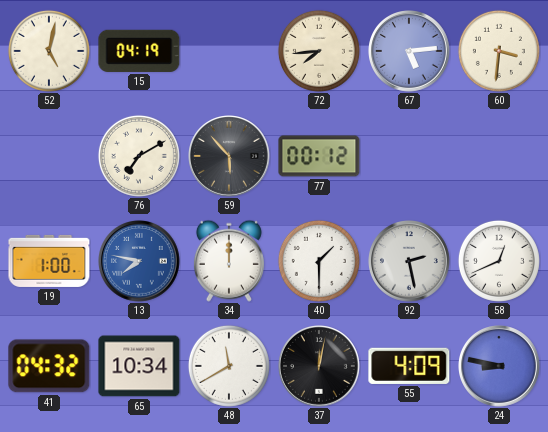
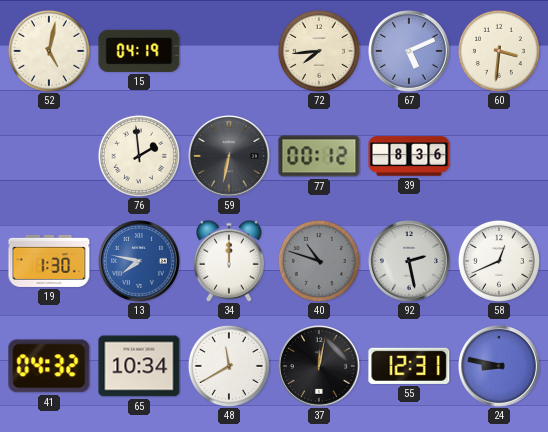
67: 5:14 -> 5:11 (410, 52)
76: 7:10 -> 1:59 (139, 156)
59: 5:53 -> 6:32 (230, 157)
39: none -> 8:36 (409, 156)
19: 1:00 -> 1:30 (49, 261)
40: 1:30 -> 10:48 (319, 261)
40 dial: white -> grey (319, 261)
55: 4:09 -> 12:31 (409, 366)
